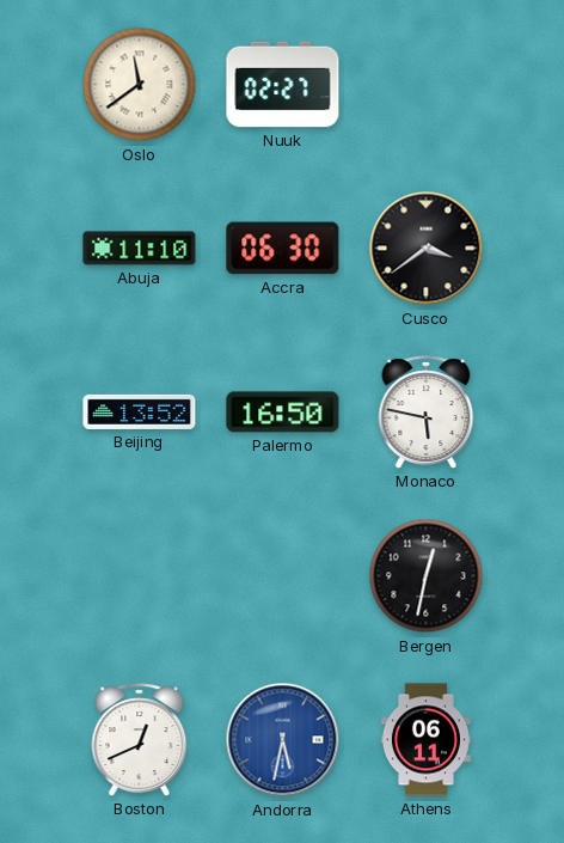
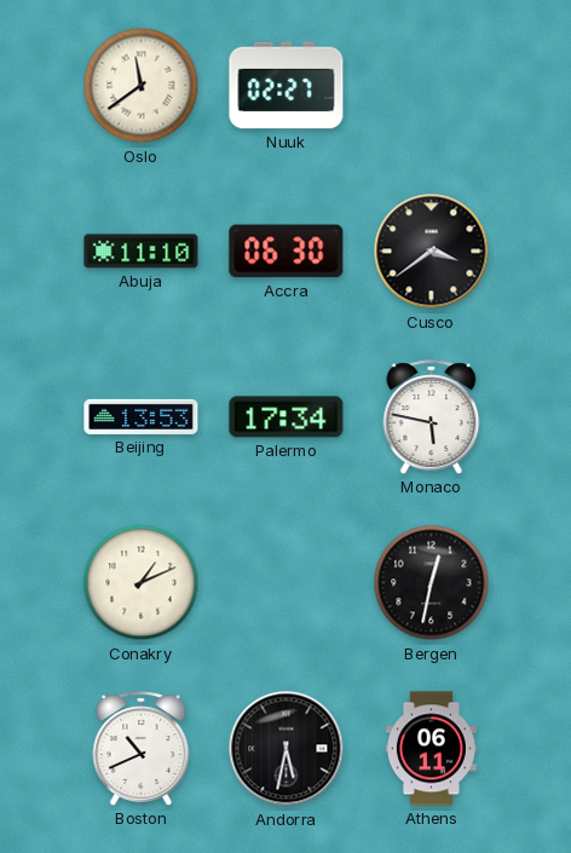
Beijing: 13:52 -> 13:53 (142, 416)
Palermo: 16:50 -> 17:34 (287, 417)
Conakry: none -> 1:11 (142, 583)
Boston: 12:41 -> 10:41 (142, 749)
Andorra dial: blue -> black (287, 749)
